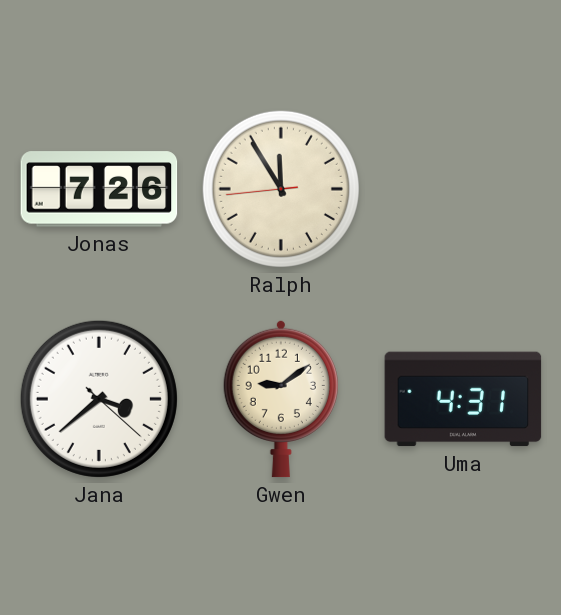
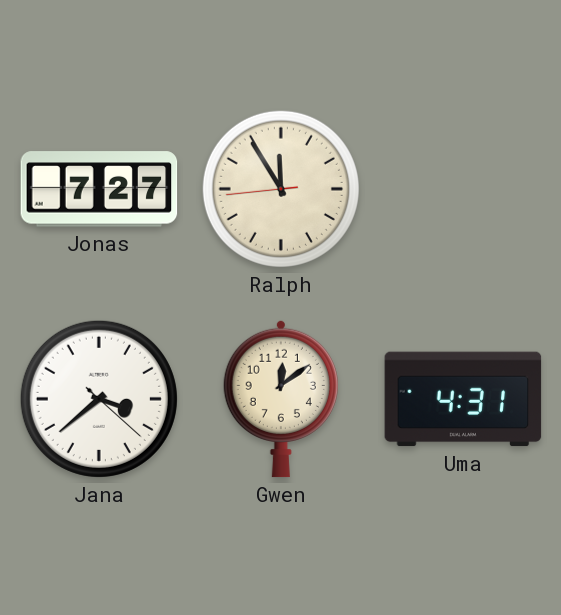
Jonas: 7:26 -> 7:27 (99, 189)
Gwen: 9:09 -> 12:09 (281, 399)
